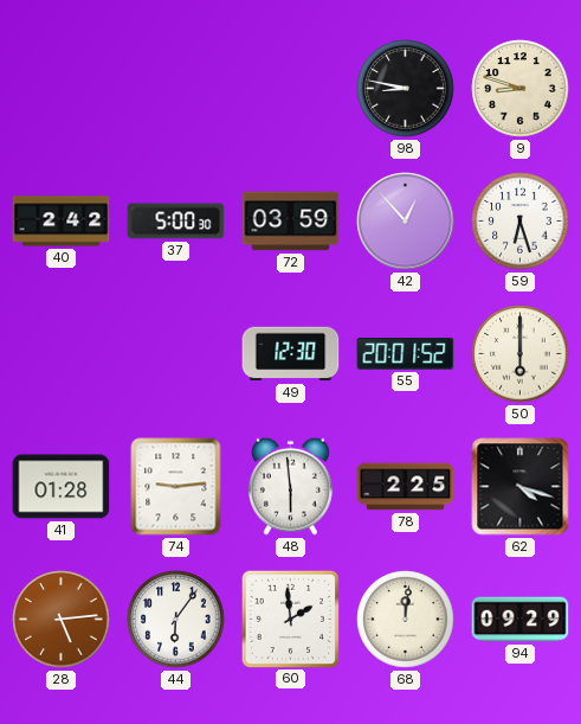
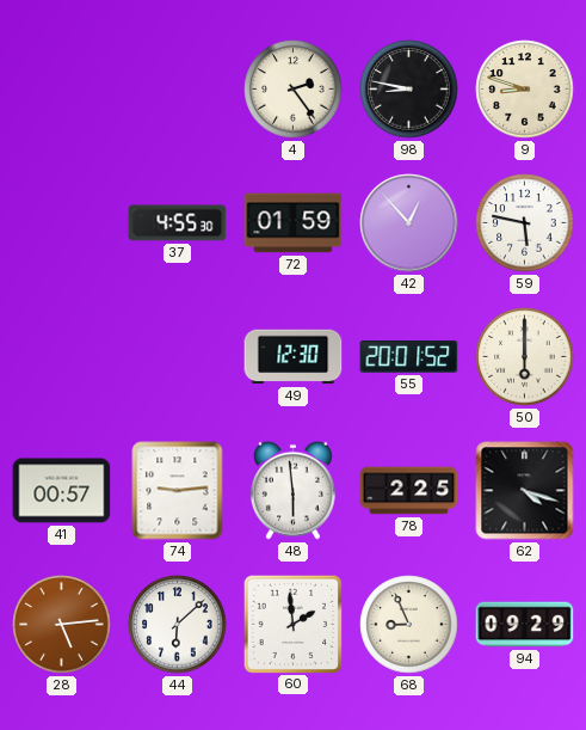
4: none -> 2:24 (294, 90)
40: 2:42 -> none (62, 222)
37: 5:00 -> 4:55 (178, 223)
72: 03:59 -> 01:59 (294, 223)
59: 6:27 -> 5:47 (525, 223)
41: 01:28 -> 00:57 (62, 491)
44: 6:06 -> 6:08 (178, 625)
68: 12:01 -> 8:56 (409, 625)
